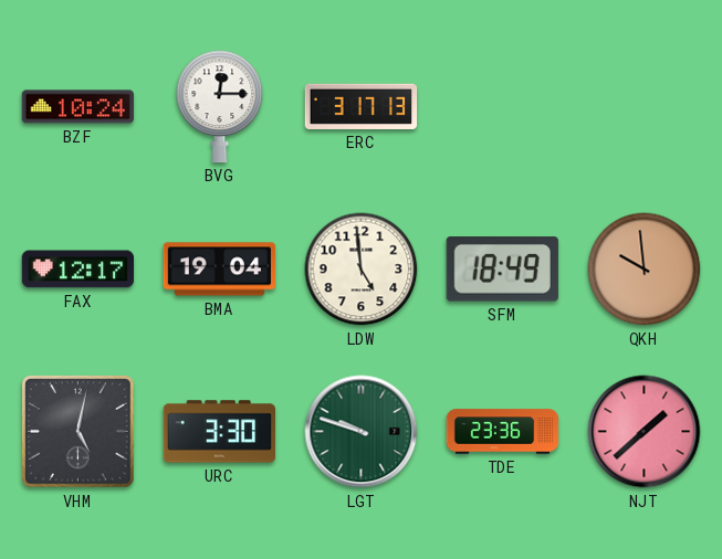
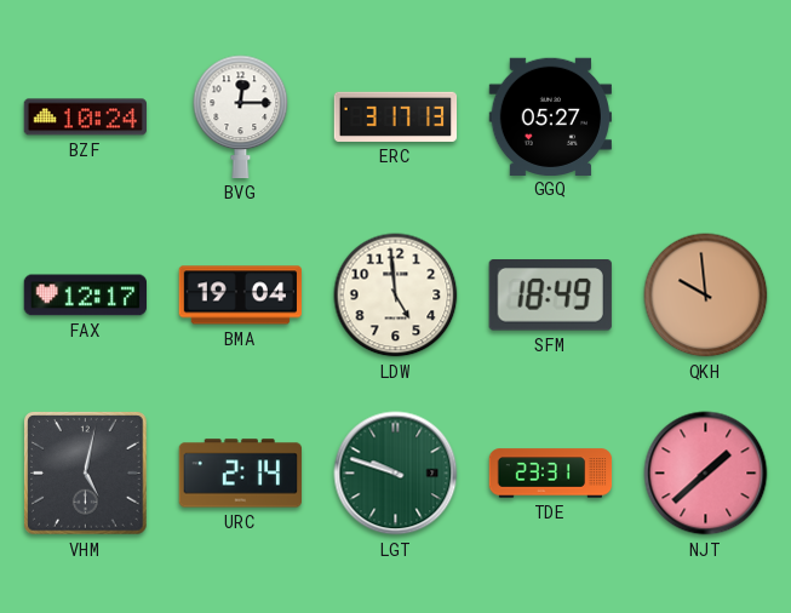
GGQ: none -> 05:27 (550, 116)
URC: 3:30 -> 2:14 (240, 474)
TDE: 23:36 -> 23:31 (551, 474)
